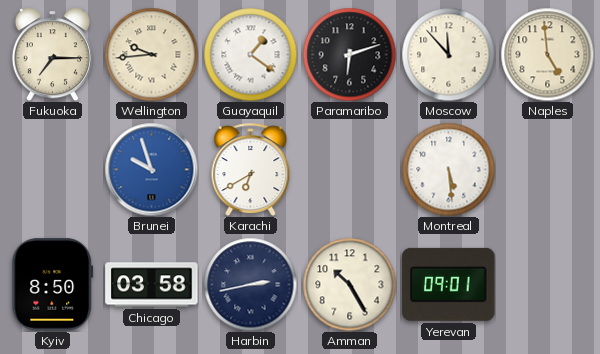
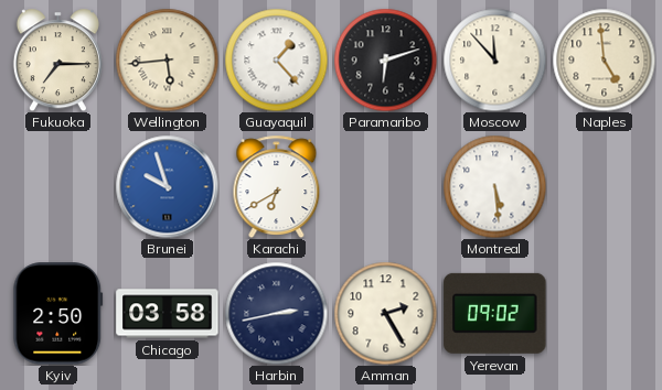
Wellington: 9:44 -> 5:44 (167, 59)
Guayaquil: 1:21 -> 1:23 (276, 59)
Kyiv: 8:50 -> 2:50 (58, 314)
Amman: 10:25 -> 2:25 (385, 313)
Yerevan: 09:01 -> 09:02 (495, 313)
